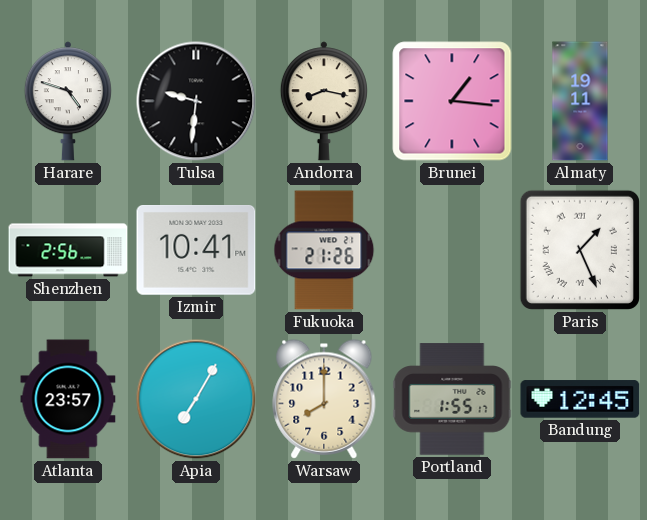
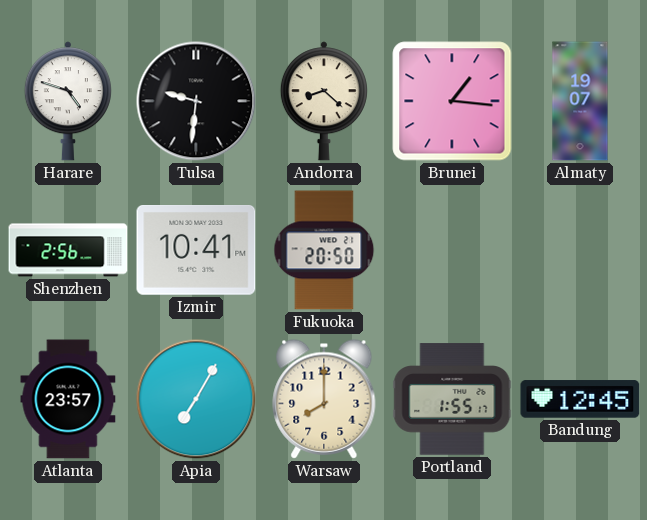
Andorra: 8:17 -> 8:22 (324, 101)
Almaty: 19:11 -> 19:07 (580, 101)
Fukuoka: 21:26 -> 20:50 (324, 250)
Paris: 1:26 -> none (580, 250)
